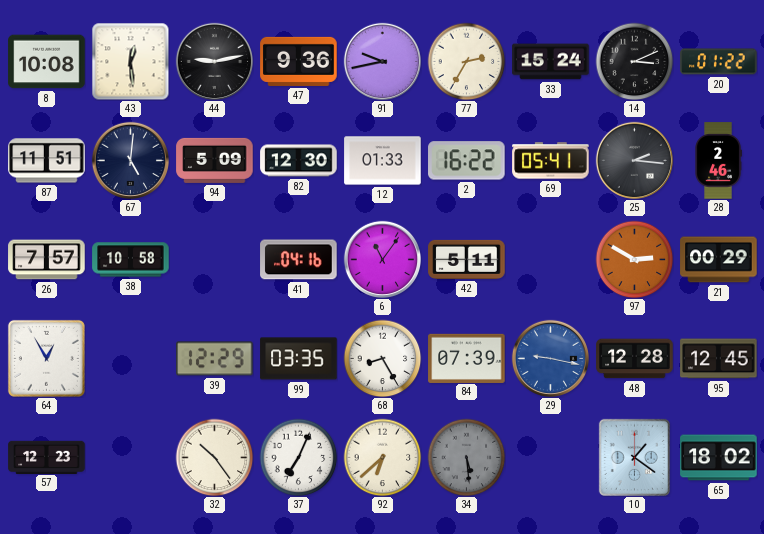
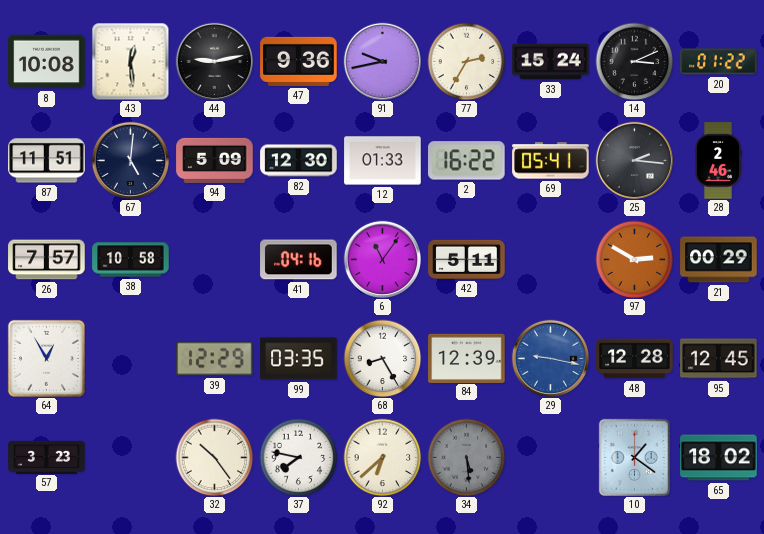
84: 07:39 -> 12:39 (467, 358)
57: 12:23 -> 3:23 (47, 457)
37: 7:04 -> 7:47 (298, 457)
